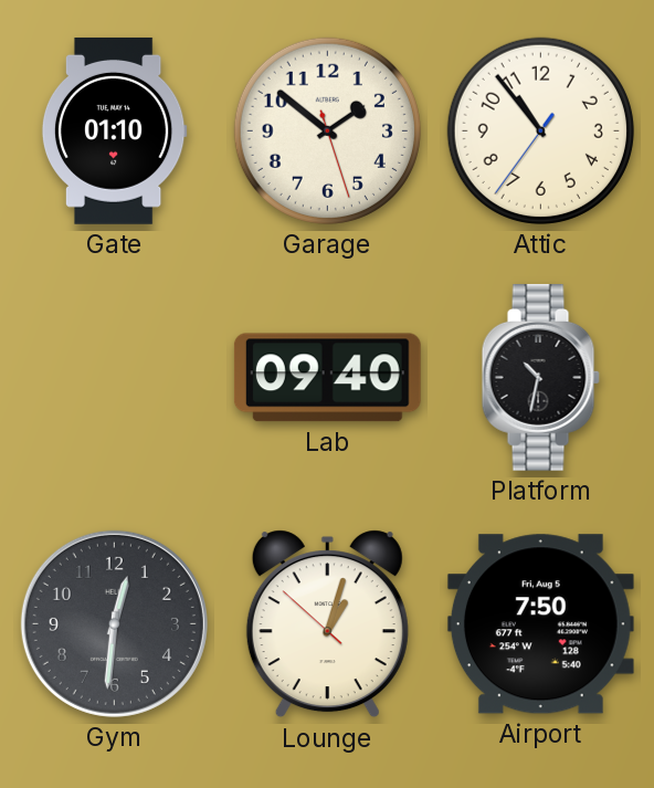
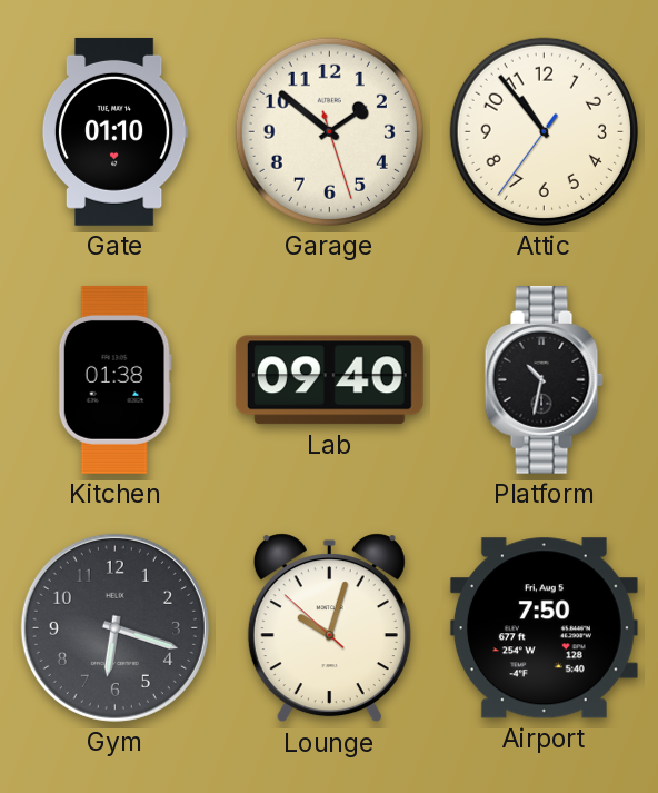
Kitchen: none -> 01:38 (114, 379)
Gym: 12:31 -> 6:18 (114, 627)
Lounge: 1:02 -> 10:02 (329, 628)
